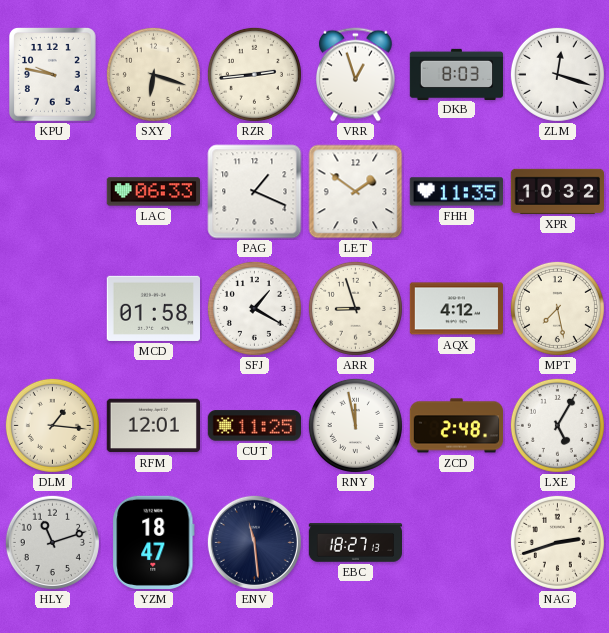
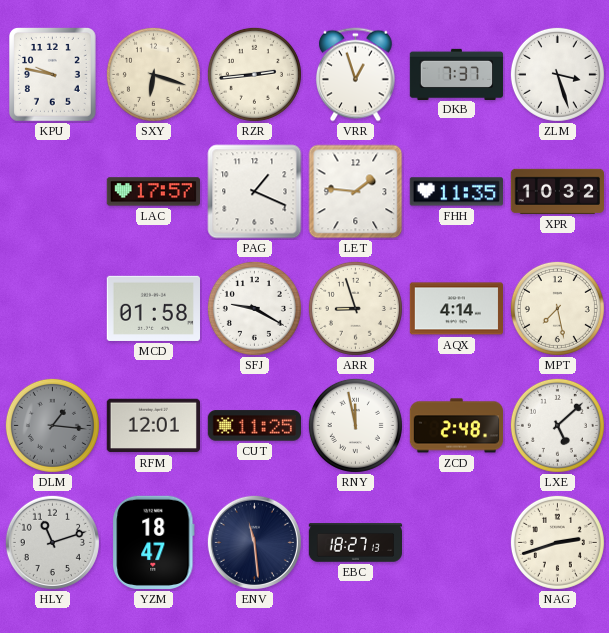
DKB: 8:03 -> 7:37 (457, 74)
ZLM: 12:18 -> 3:27 (557, 74)
LAC: 06:33 -> 17:57 (153, 192)
LET: 1:51 -> 1:46 (356, 192)
SFJ: 1:20 -> 9:20 (254, 308)
AQX: 4:12 -> 4:14 (456, 309)
DLM dial: cream -> grey (52, 425)
LXE: 5:05 -> 5:08 (557, 425)
